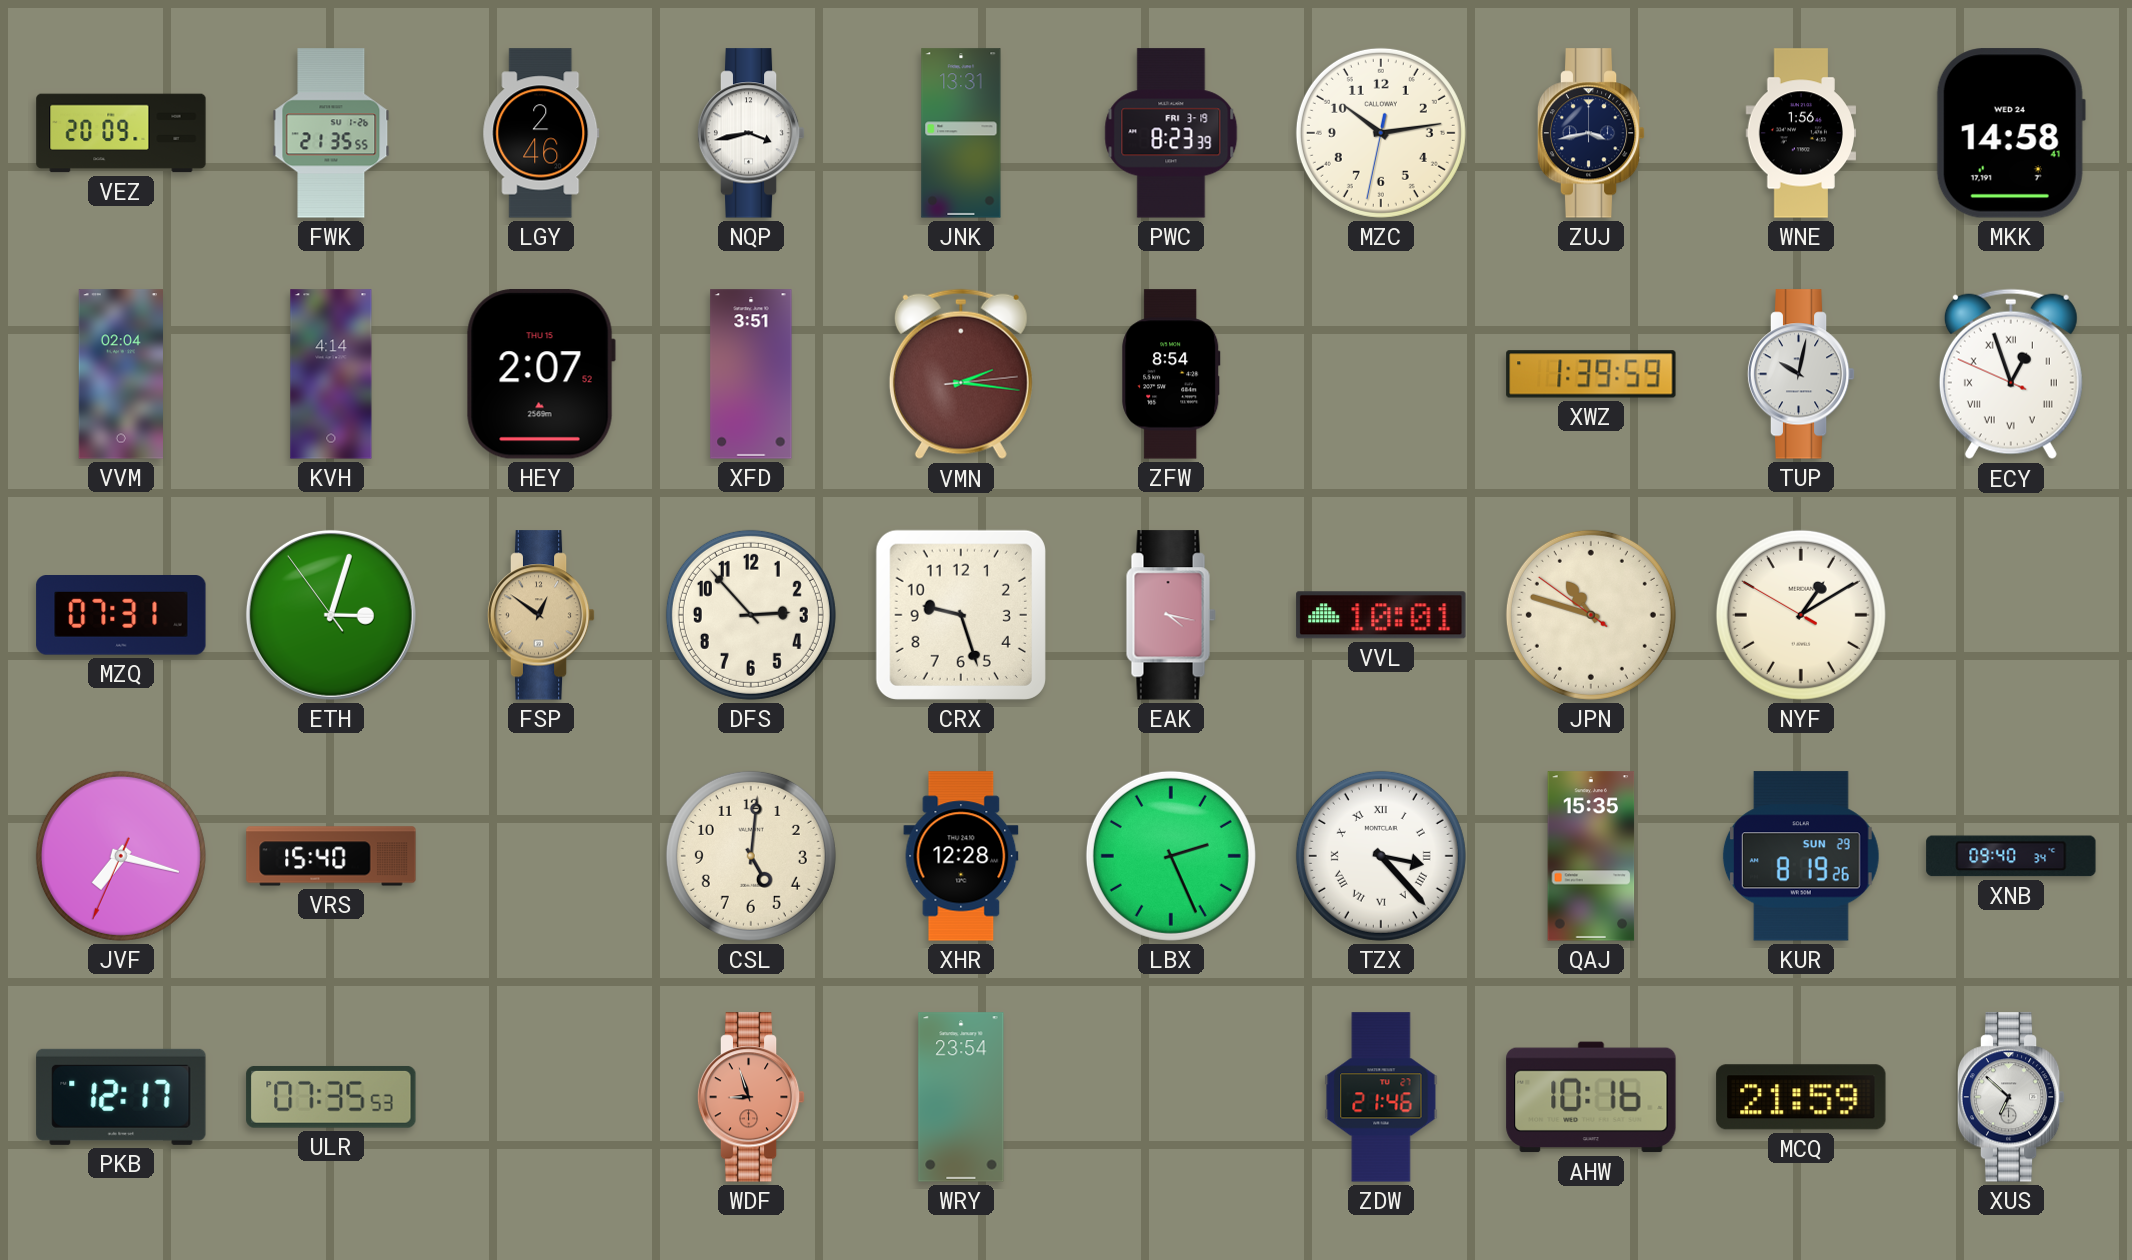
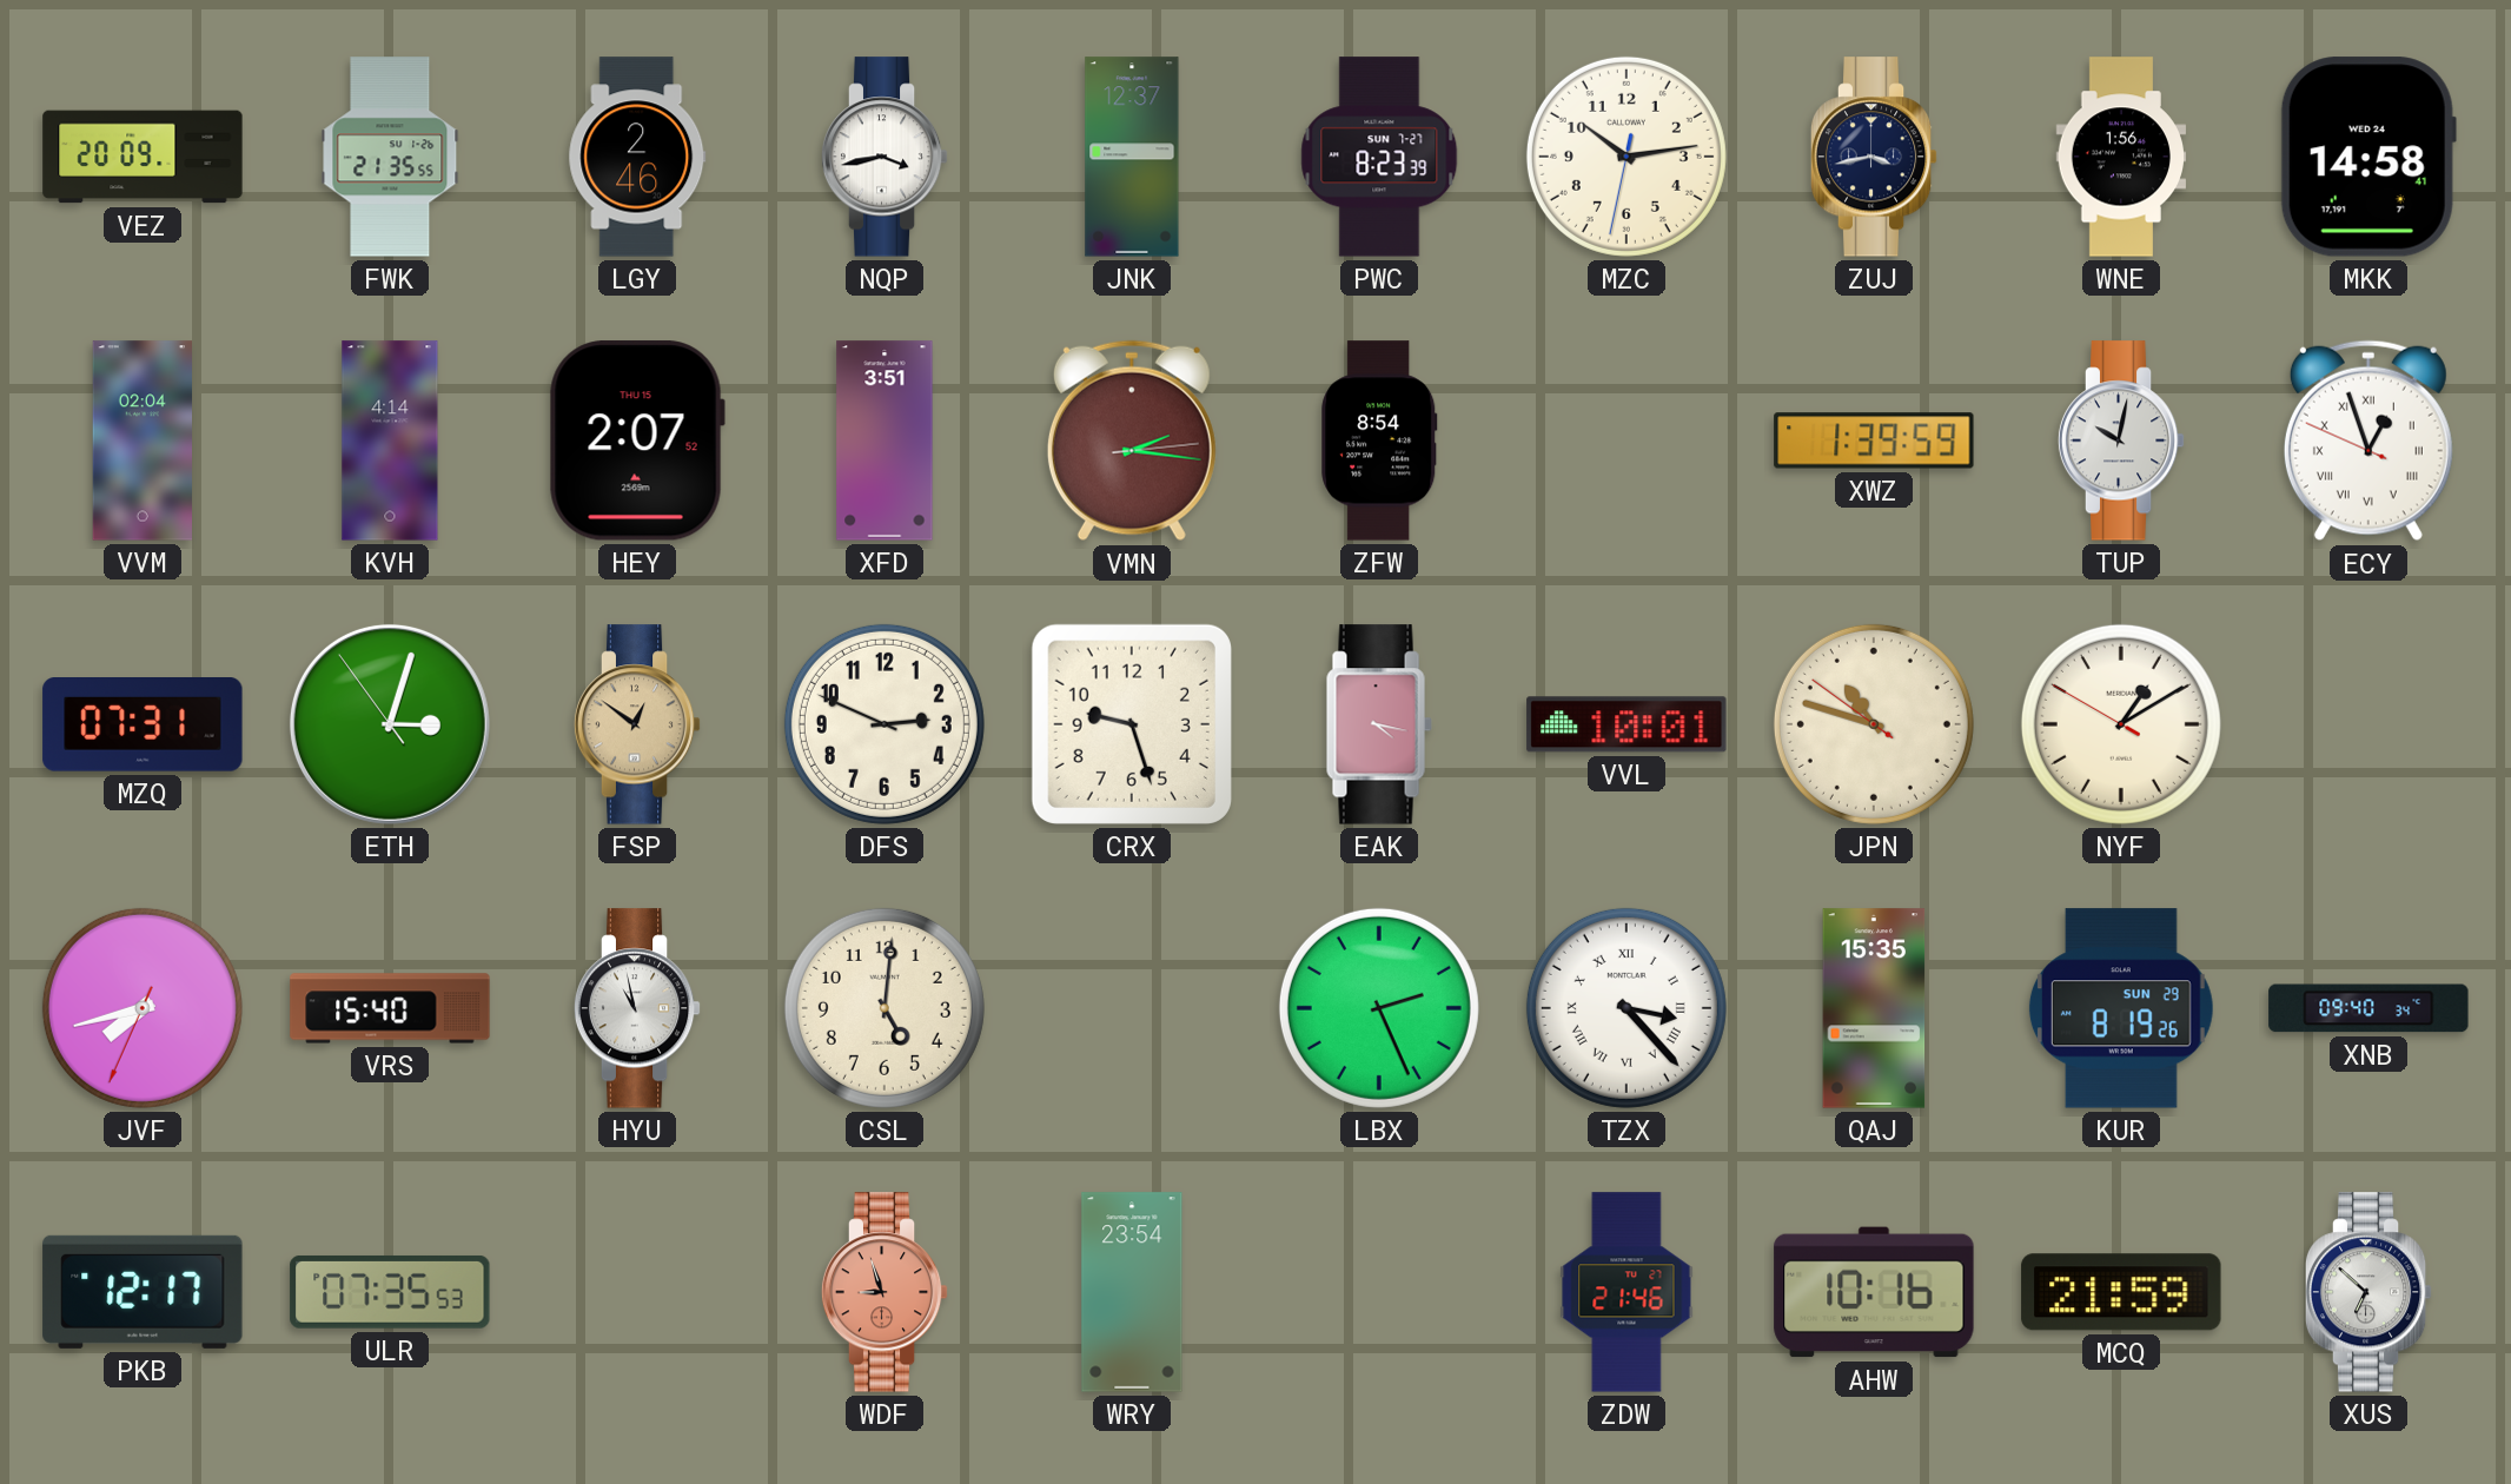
JNK: 13:31 -> 12:37 (1132, 157)
PWC date: FRI 3-19 -> SUN 7-27 (1379, 157)
DFS: 2:53 -> 2:49 (885, 724)
JVF: 7:17 -> 7:42 (143, 1008)
HYU: none -> 10:58 (637, 1008)
XHR: 12:28 -> none (961, 856)
